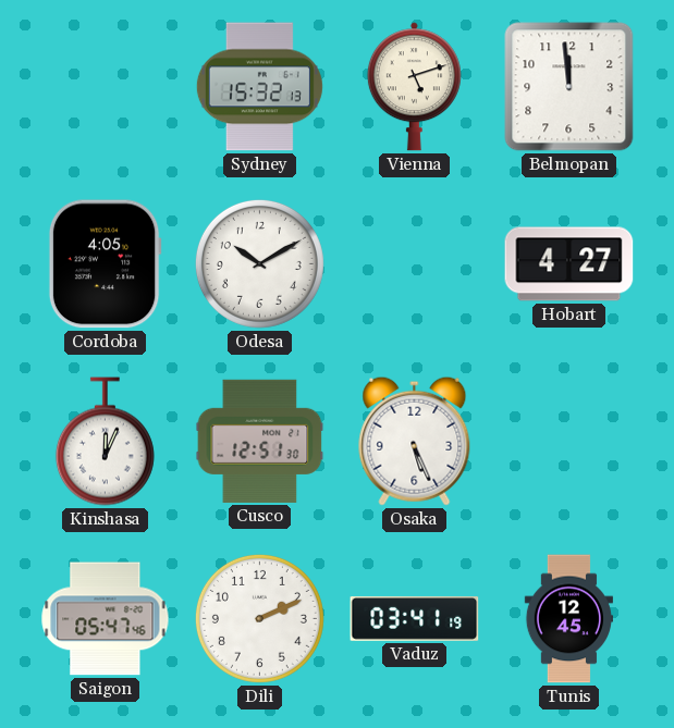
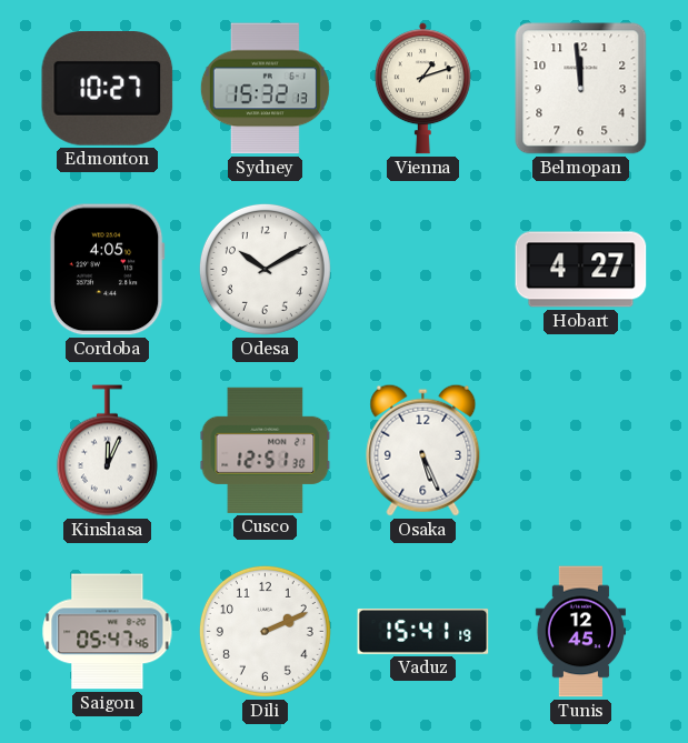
Edmonton: none -> 10:27 (108, 89)
Vienna: 5:12 -> 1:12 (422, 89)
Vaduz: 03:41 -> 15:41 (423, 631)
